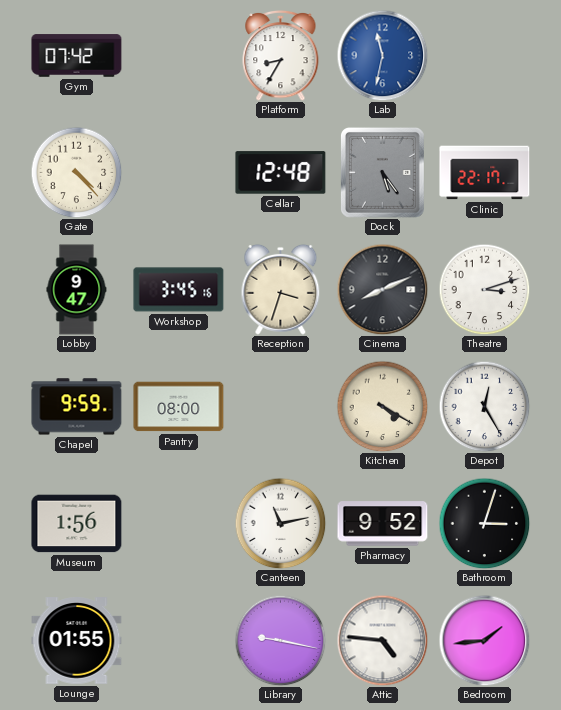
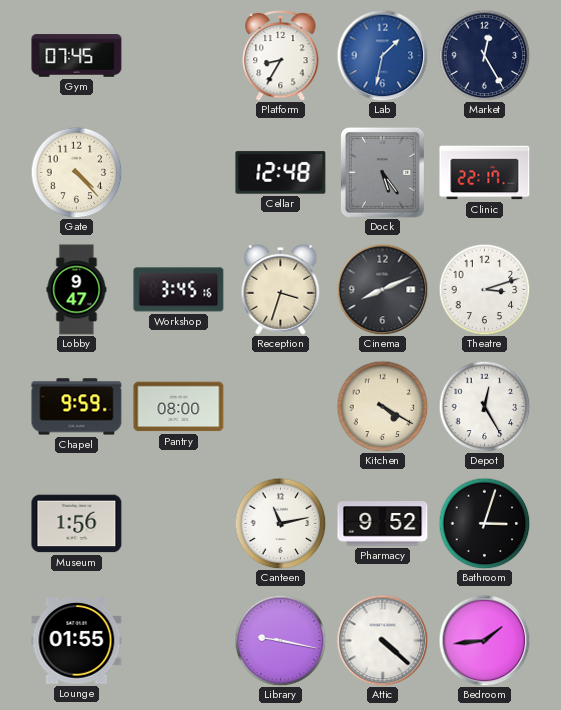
Gym: 07:42 -> 07:45 (77, 56)
Lab: 11:32 -> 1:32 (382, 55)
Market: none -> 12:25 (484, 55)
Attic: 4:46 -> 4:22 (382, 640)
